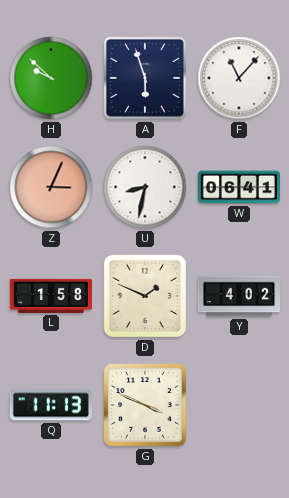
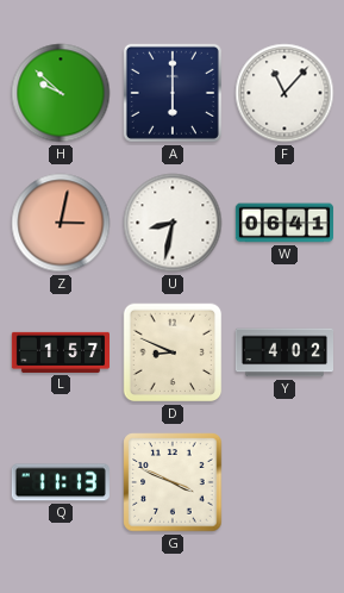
A: 5:57 -> 6:00 (173, 93)
Z: 3:04 -> 3:02 (61, 223)
L: 1:58 -> 1:57 (60, 352)
D: 1:49 -> 8:49 (173, 352)
